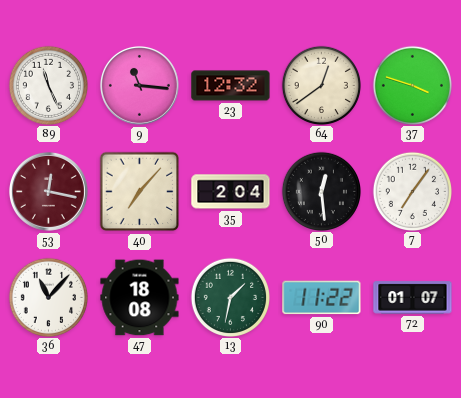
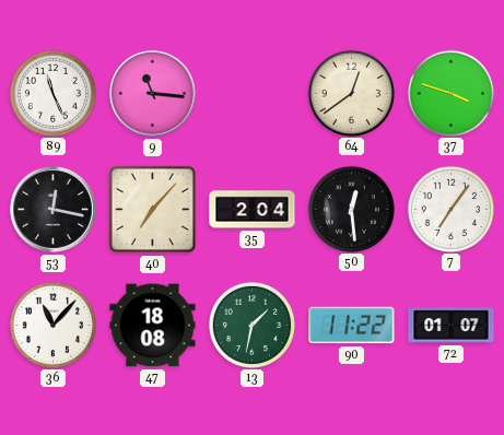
23: 12:32 -> none (231, 86)
53 dial: burgundy -> black (52, 209)
